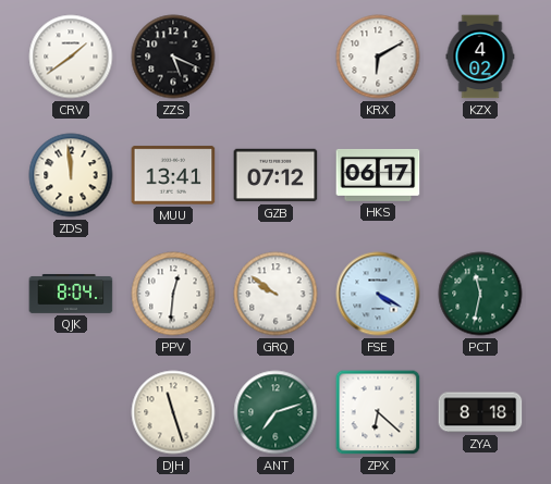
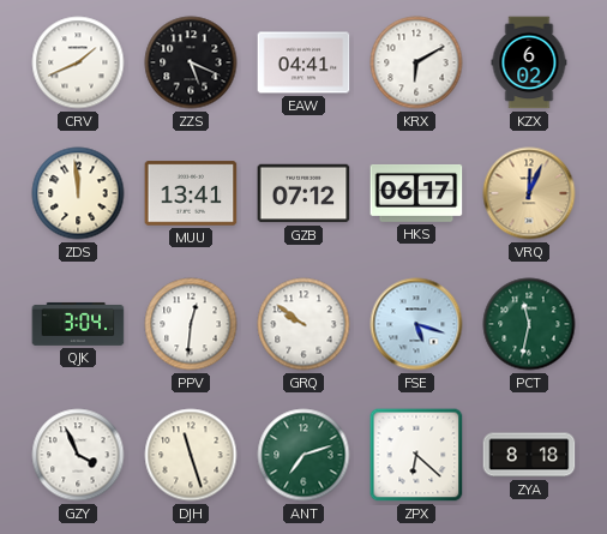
CRV: 1:39 -> 1:41 (78, 62)
EAW: none -> 04:41 (303, 62)
KZX: 4:02 -> 6:02 (529, 62)
VRQ: none -> 12:04 (529, 193)
QJK: 8:04 -> 3:04 (78, 324)
FSE: 4:20 -> 5:18 (416, 324)
GZY: none -> 3:56 (78, 455)
